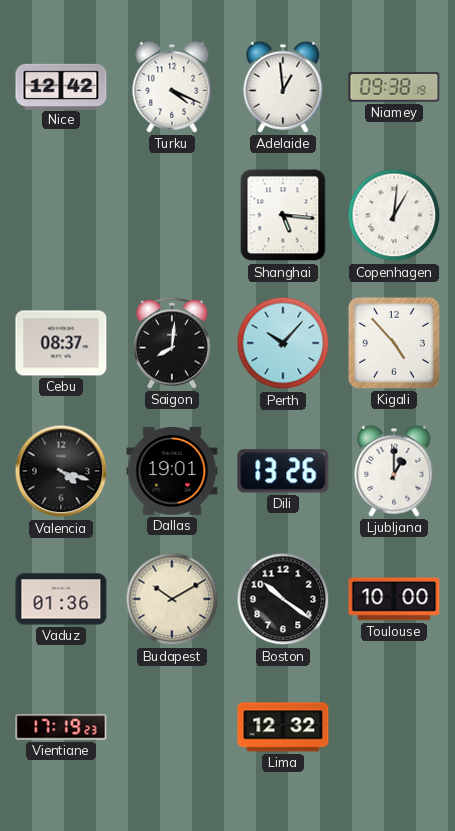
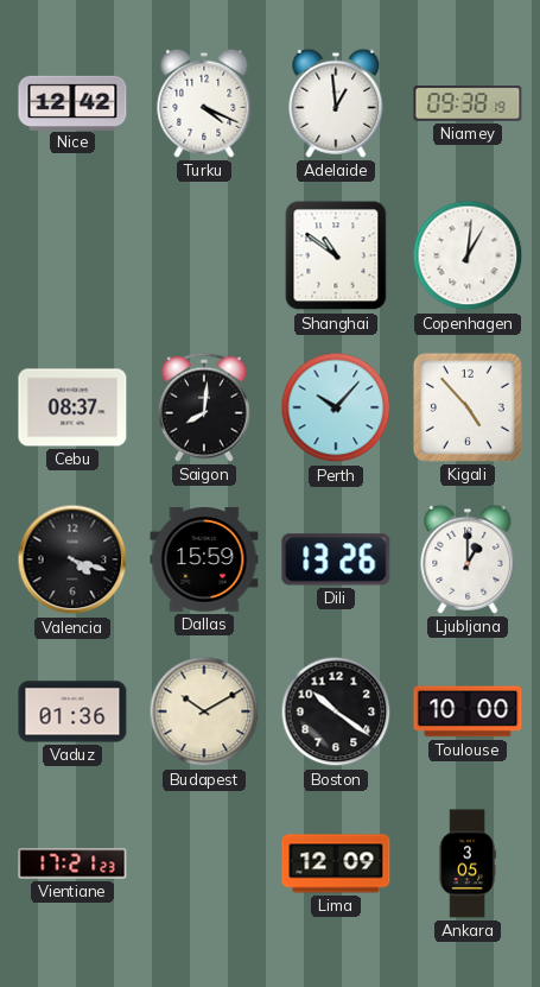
Shanghai: 5:16 -> 10:51 (336, 255)
Dallas: 19:01 -> 15:59 (204, 561)
Vientiane: 17:19 -> 17:21 (72, 863)
Lima: 12:32 -> 12:09 (336, 863)
Ankara: none -> 3:05 (468, 863)
